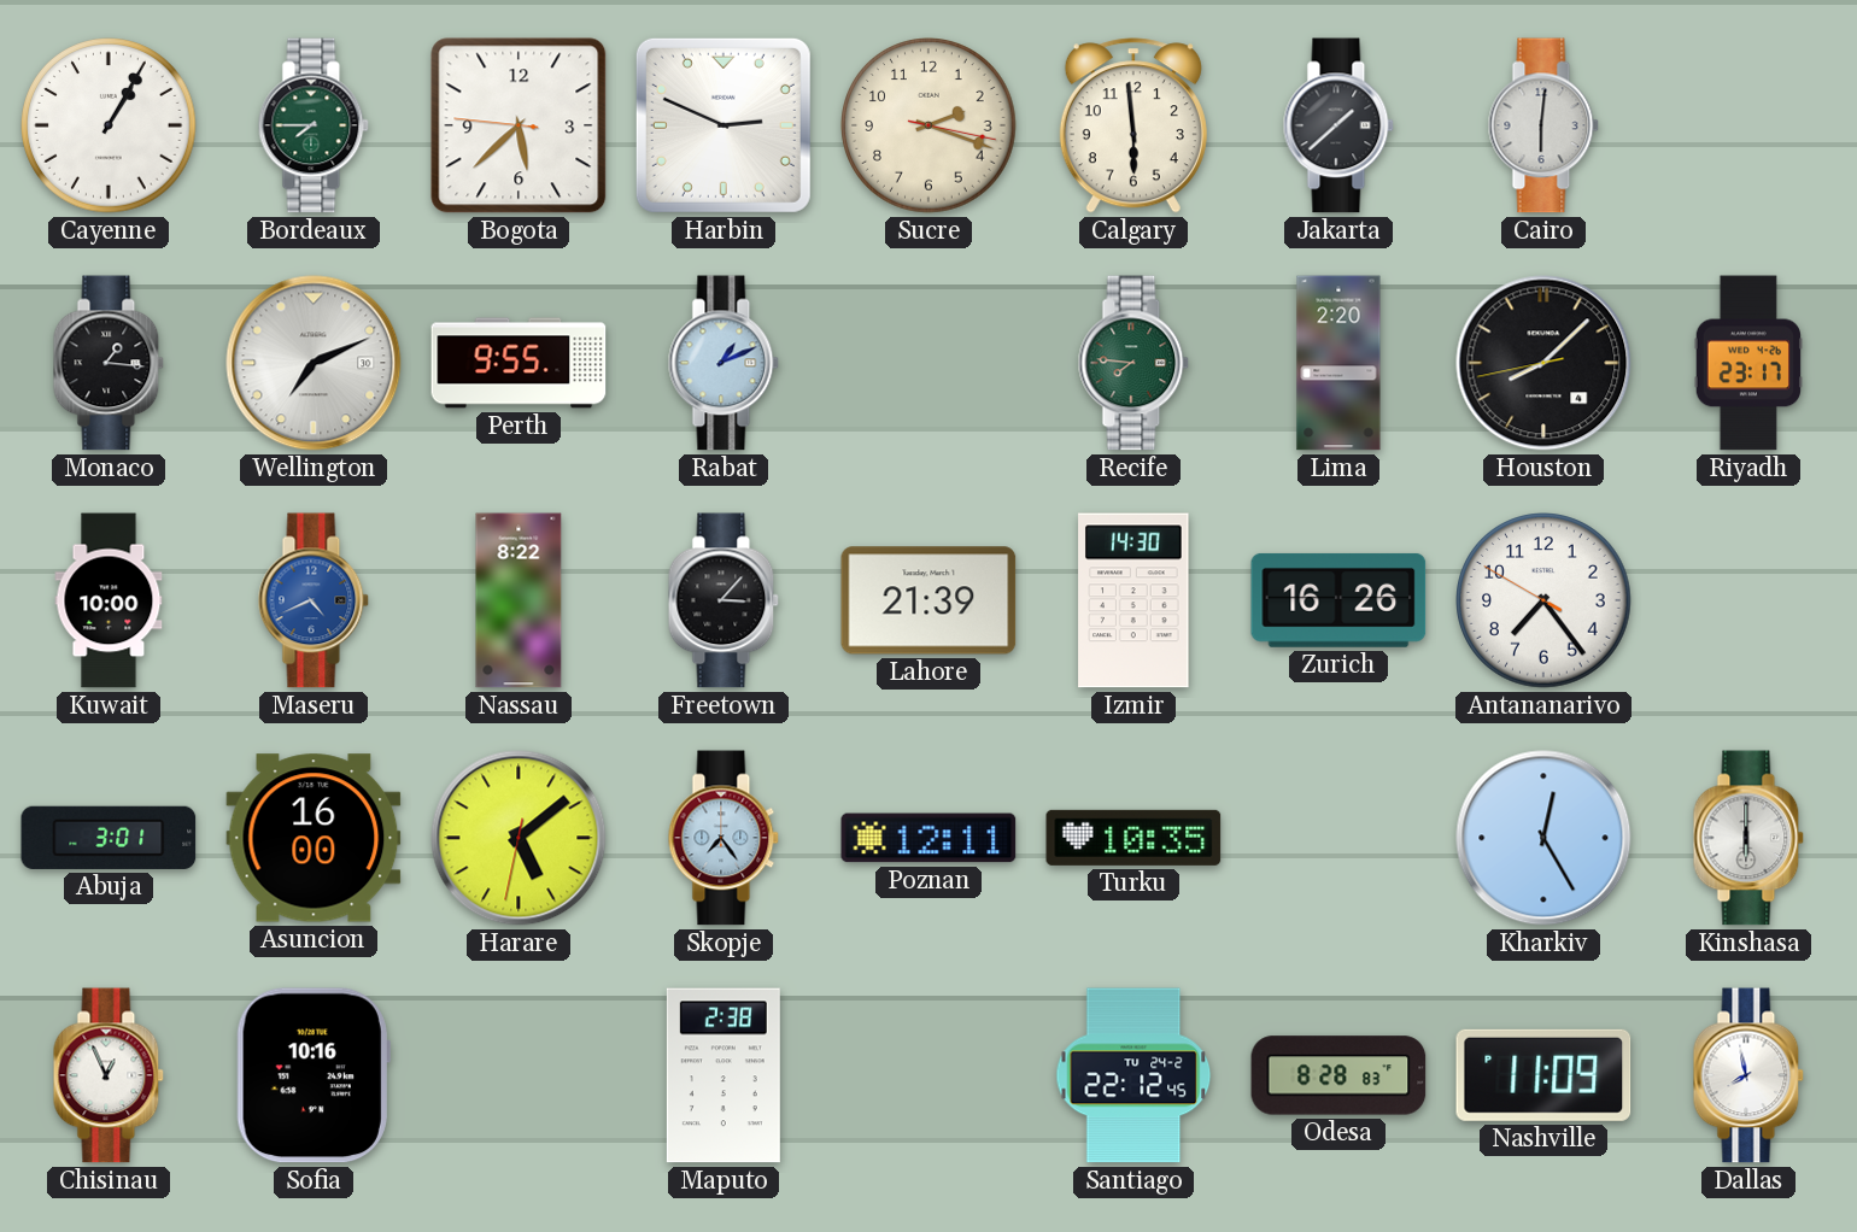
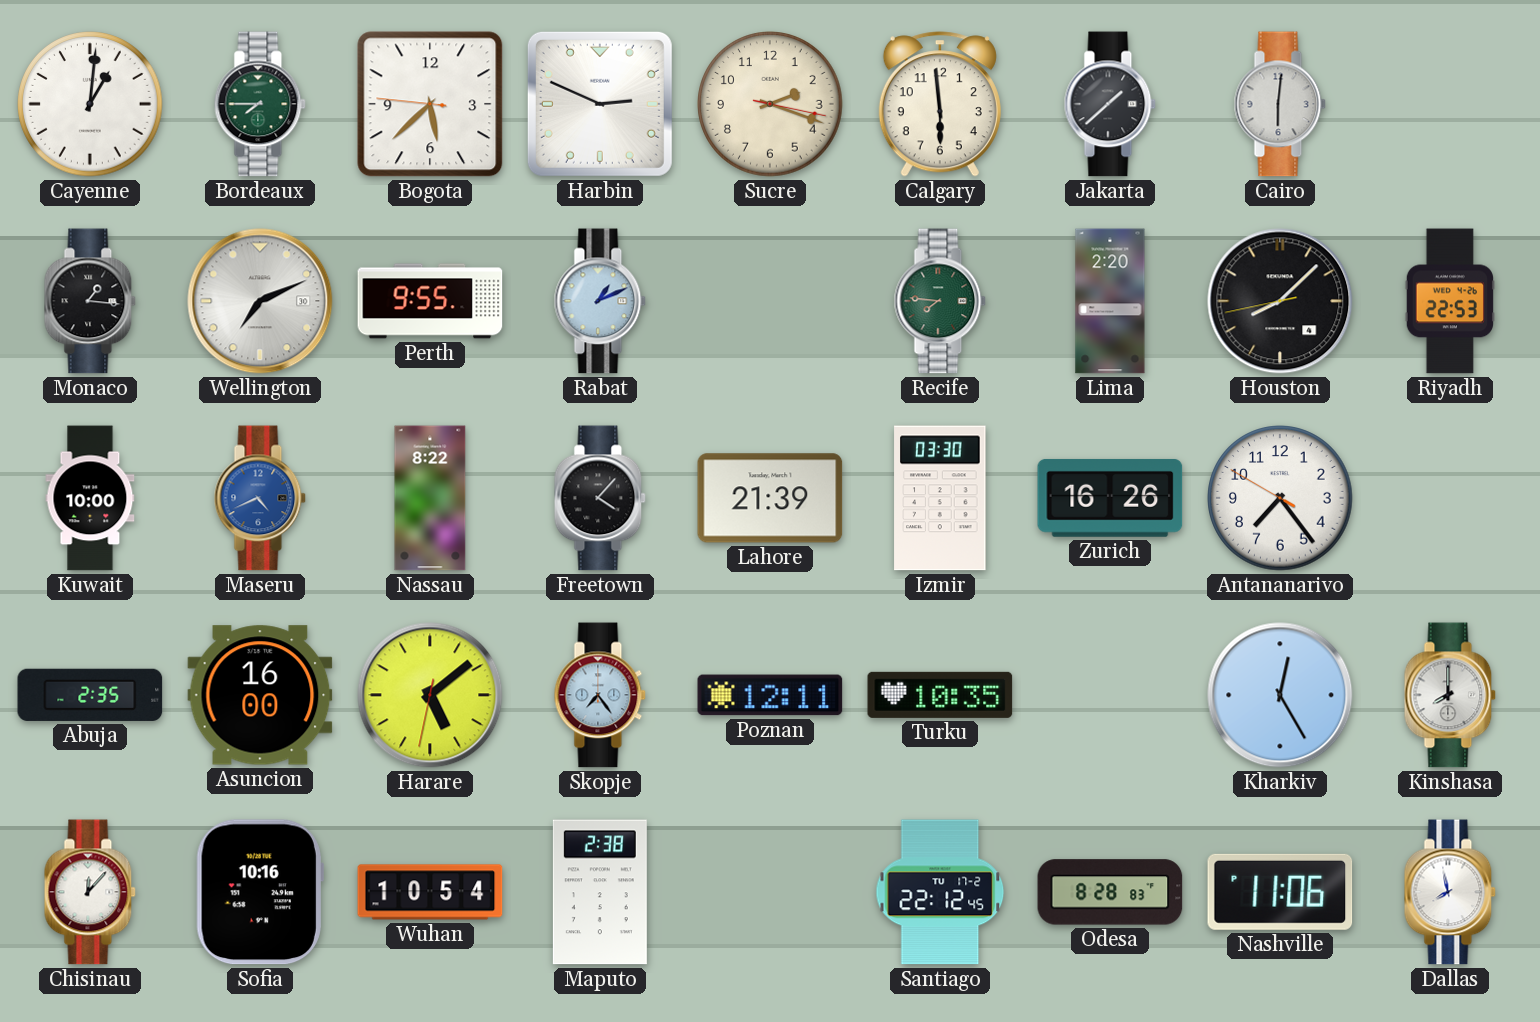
Cayenne: 1:05 -> 1:01 (90, 104)
Riyadh: 23:17 -> 22:53 (1449, 301)
Freetown: 3:07 -> 4:07 (600, 498)
Izmir: 14:30 -> 03:30 (940, 498)
Abuja: 3:01 -> 2:35 (90, 695)
Kinshasa: 6:00 -> 8:00 (1450, 695)
Chisinau: 12:56 -> 12:07 (90, 892)
Wuhan: none -> 10:54 (430, 892)
Santiago date: TU 24-2 -> TU 17-2 (940, 892)
Nashville: 11:09 -> 11:06 (1280, 892)
